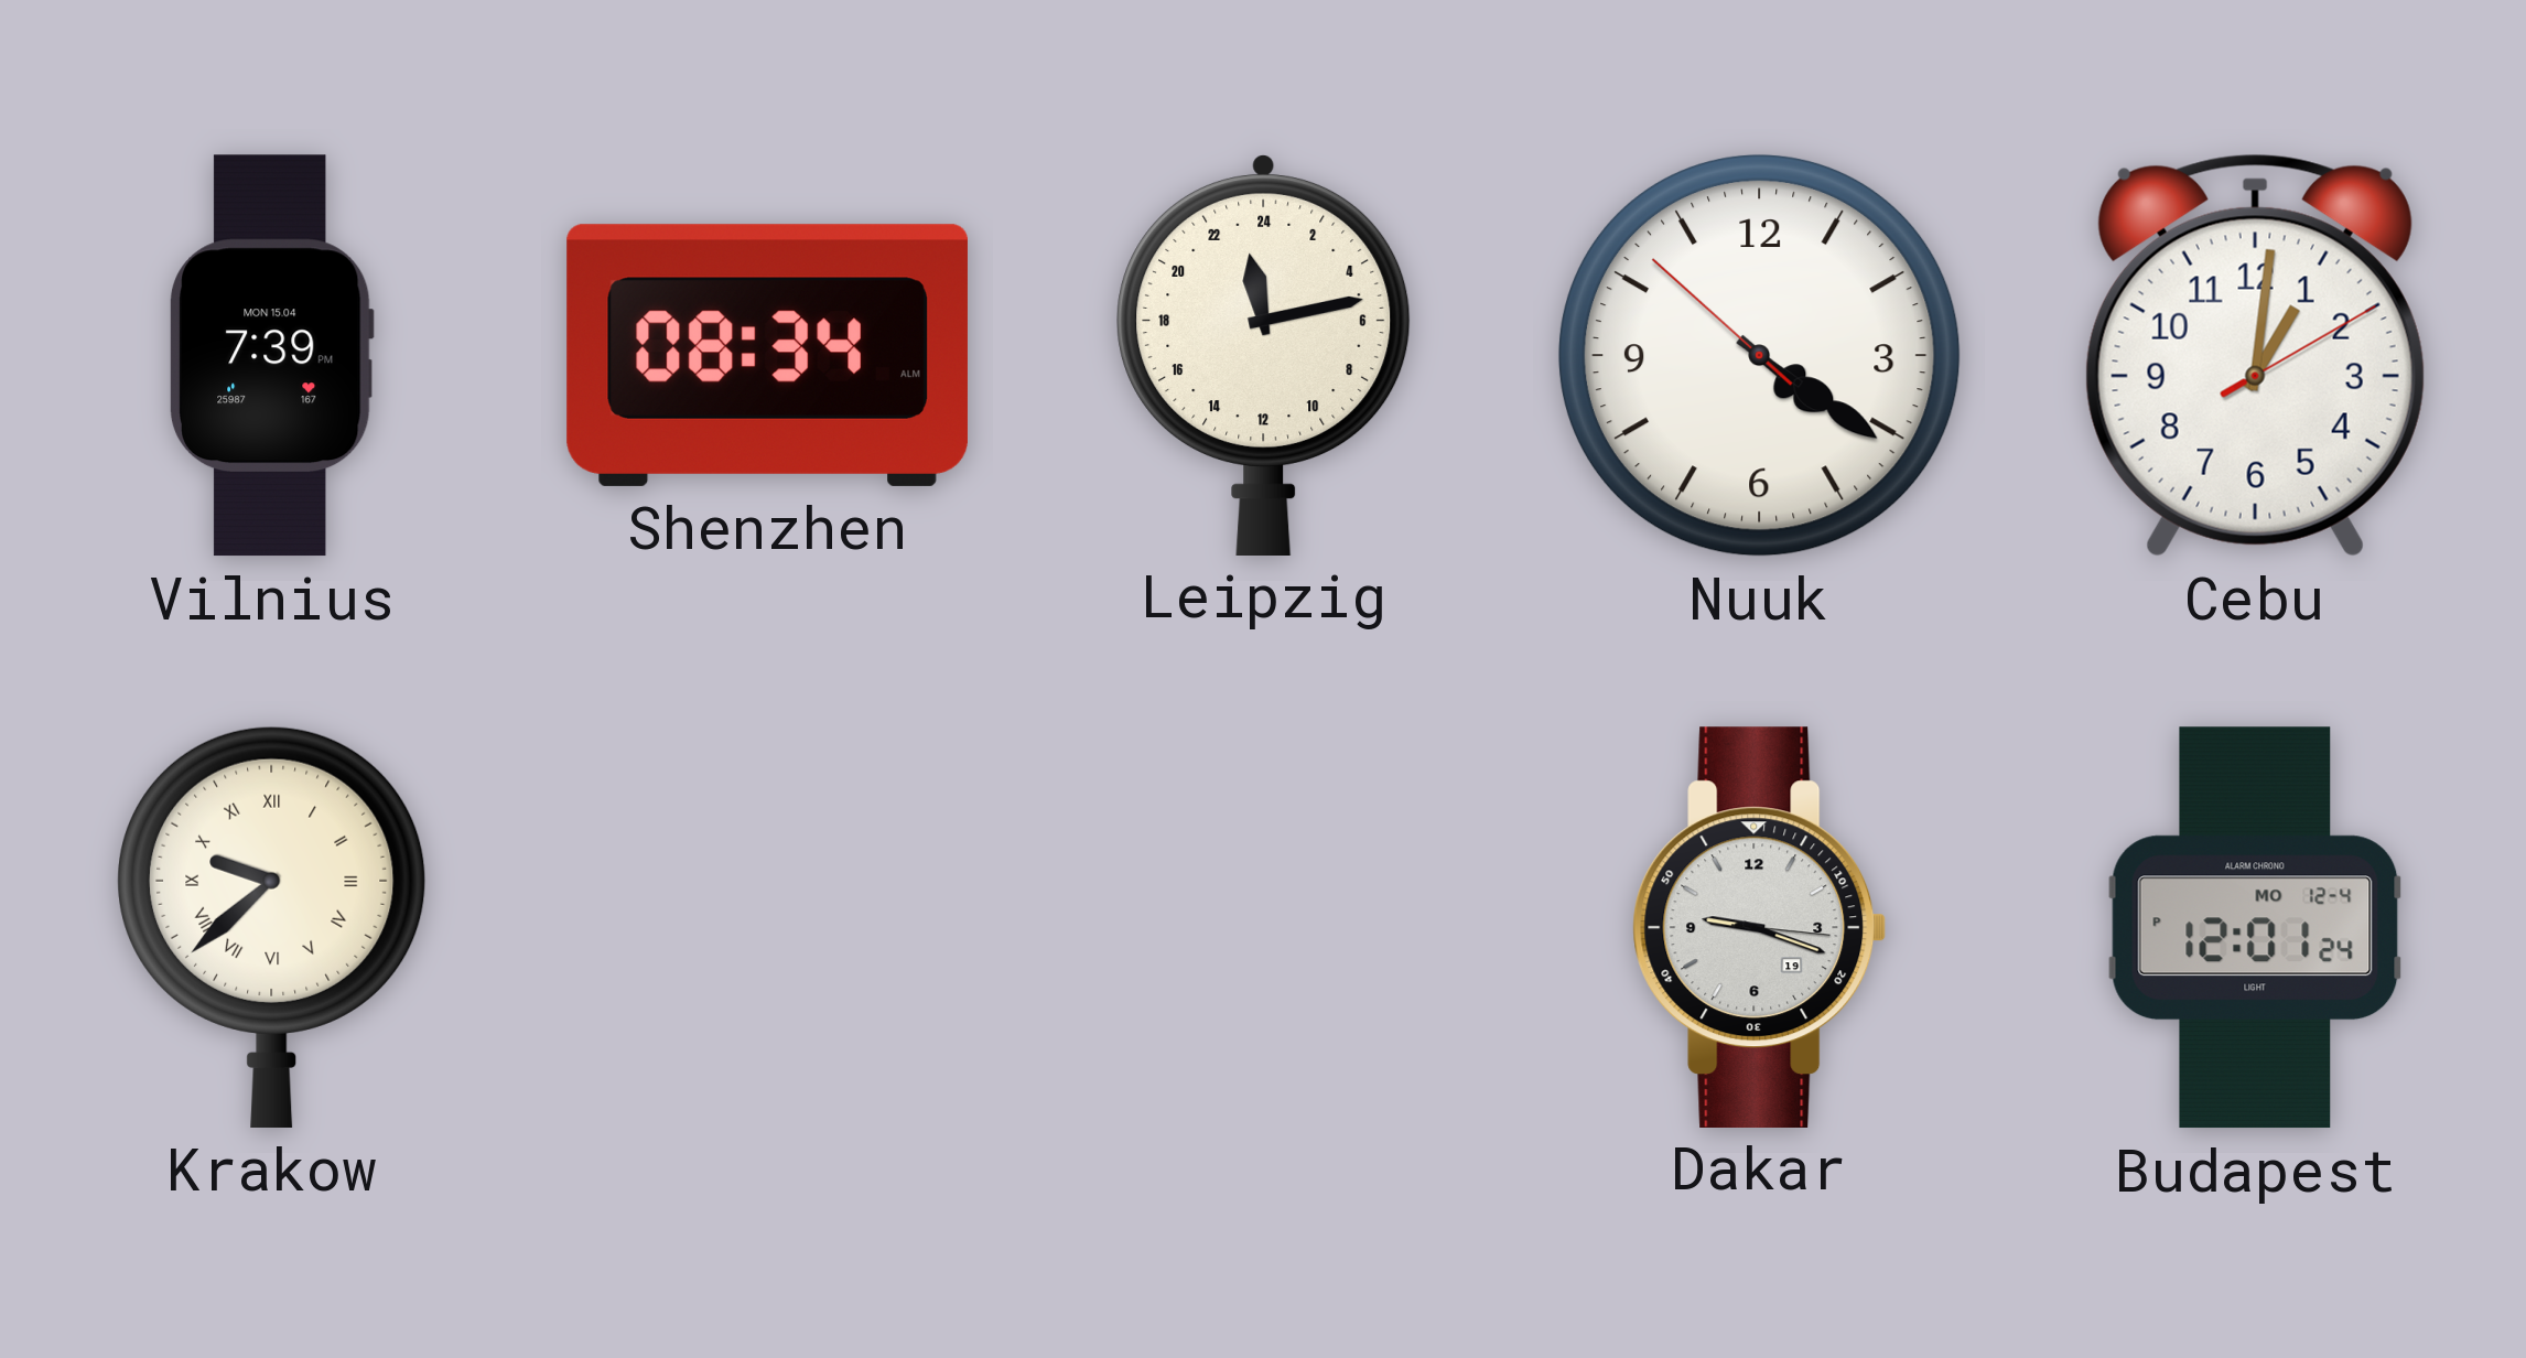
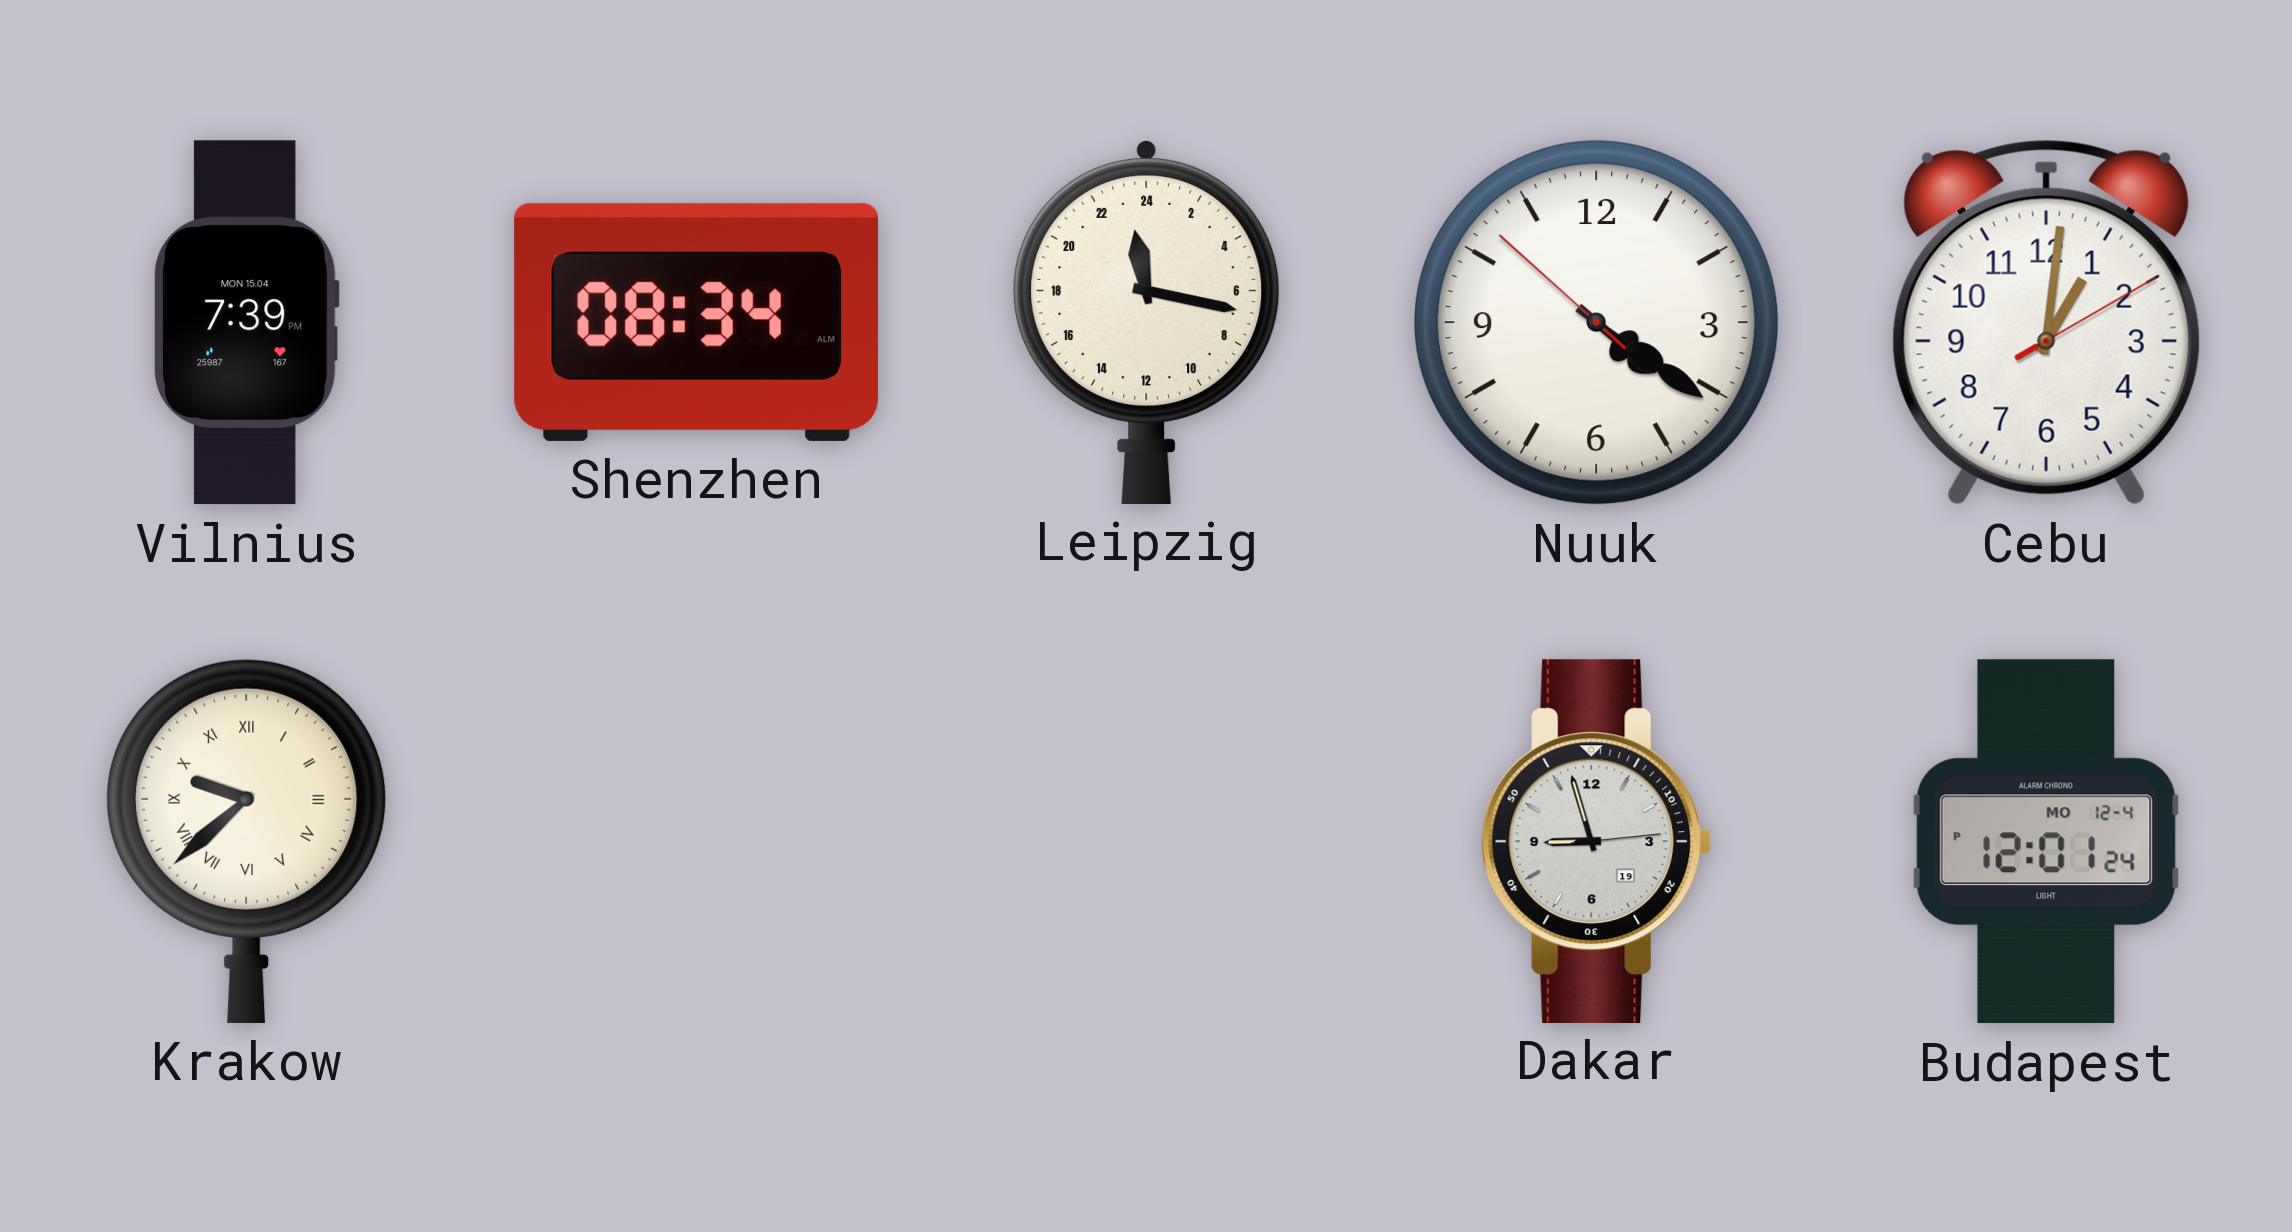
Leipzig: 23:13 -> 23:17 (1147, 321)
Dakar: 9:18 -> 8:57 (1597, 841)
